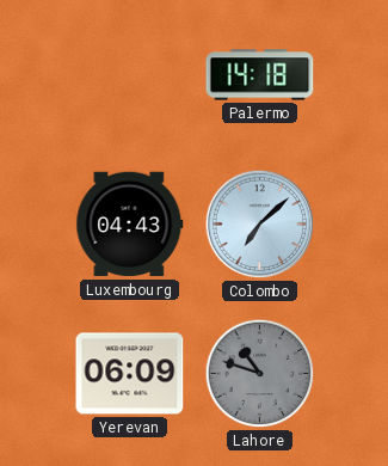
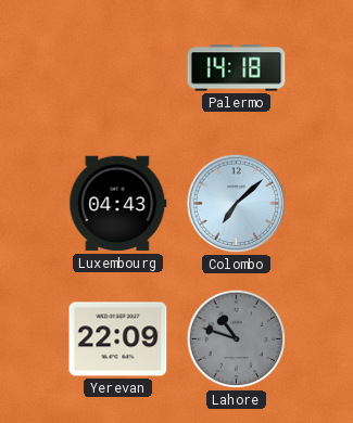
Yerevan: 06:09 -> 22:09 (118, 339)
